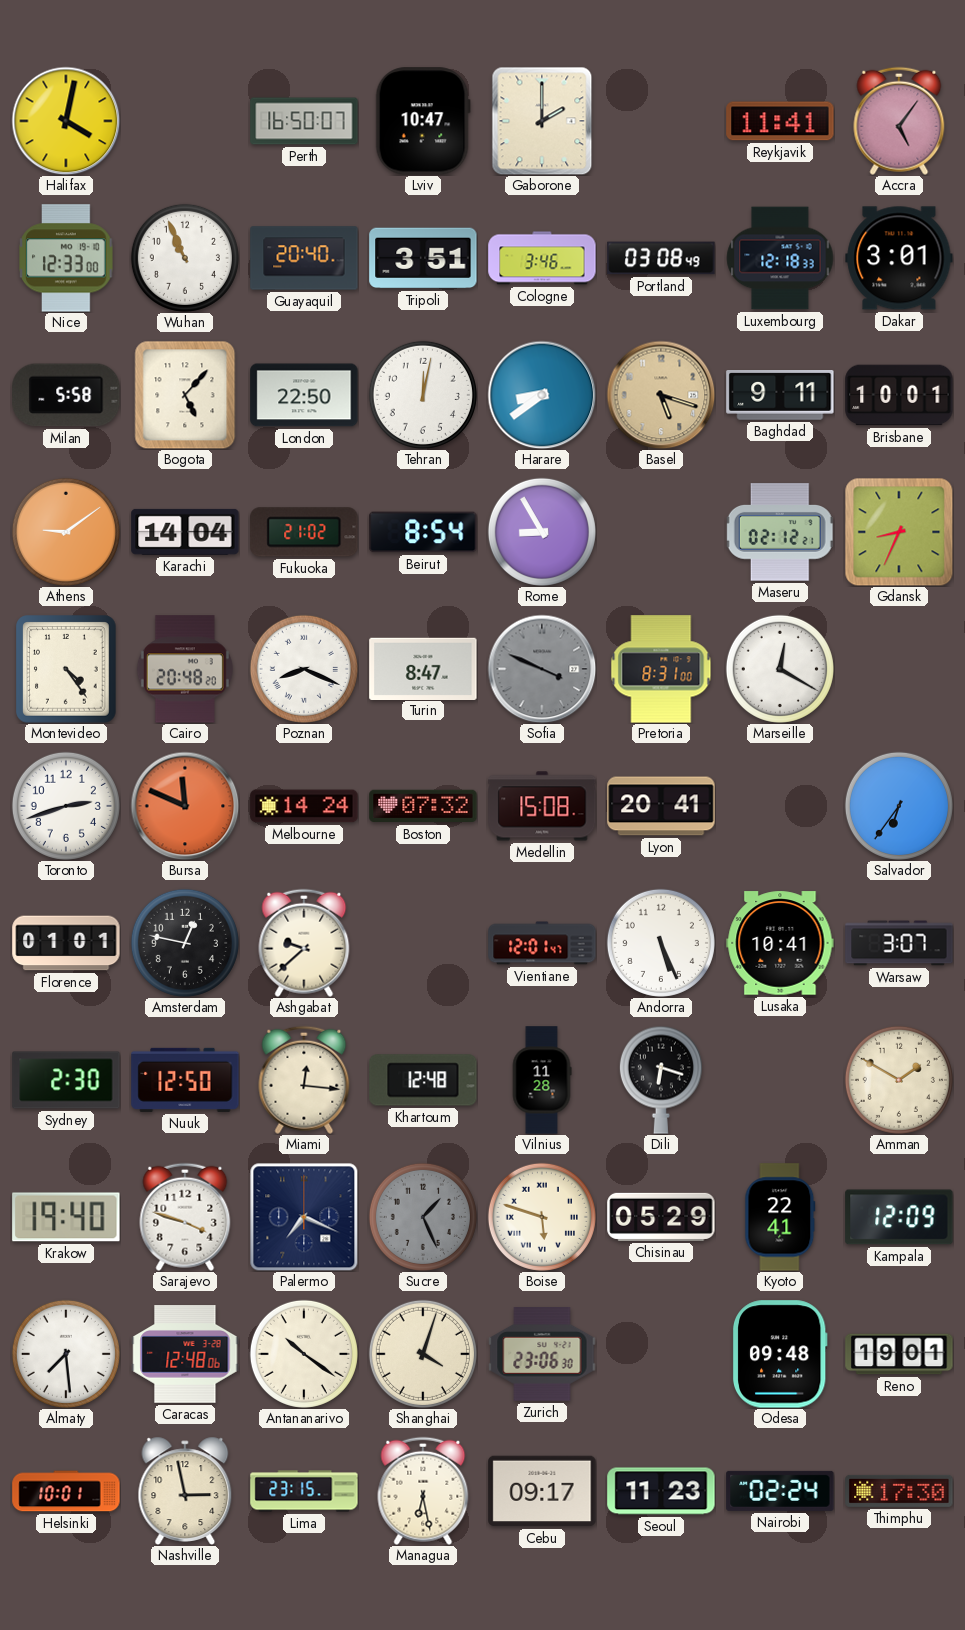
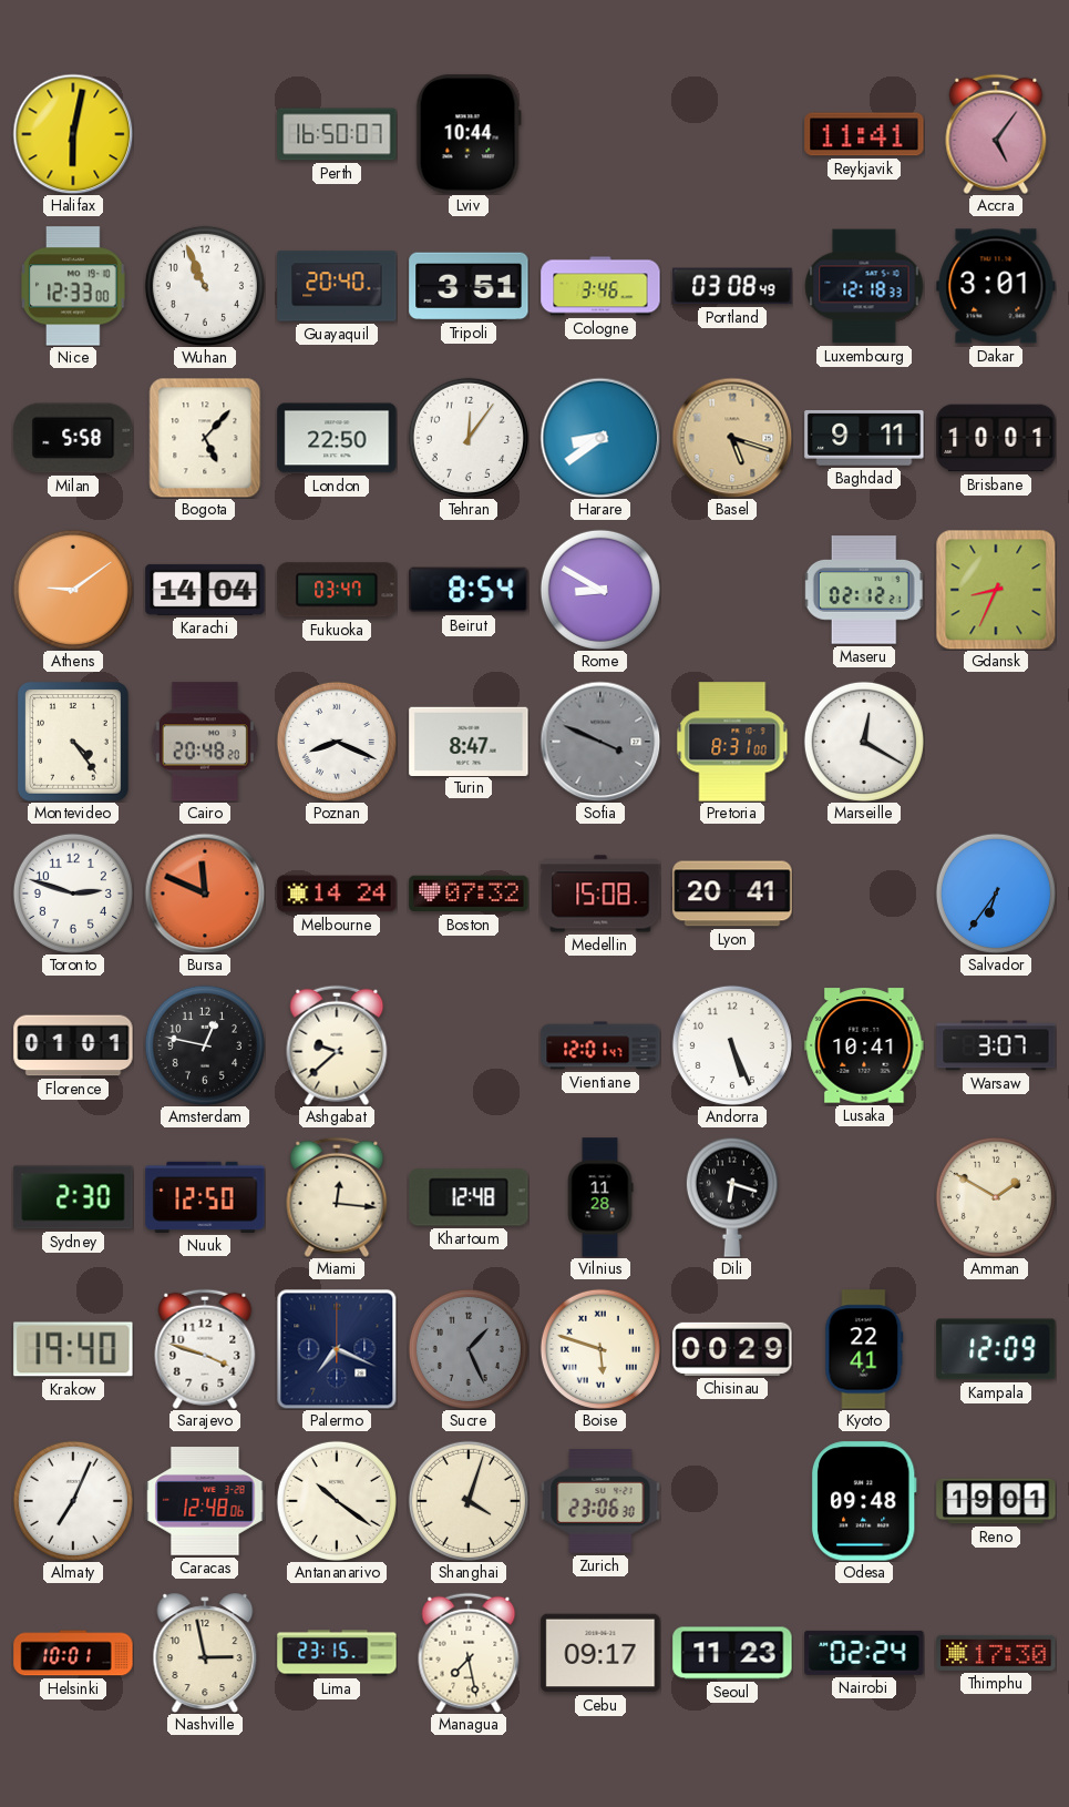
Halifax: 4:02 -> 6:02 (73, 134)
Lviv: 10:47 -> 10:44 (469, 134)
Gaborone: 2:00 -> none (542, 121)
Tehran: 12:02 -> 12:06 (469, 438)
Fukuoka: 21:02 -> 03:47 (337, 590)
Rome: 8:55 -> 8:50 (600, 590)
Toronto: 2:42 -> 2:48 (73, 894)
Chisinau: 05:29 -> 00:29 (732, 1349)
Almaty: 7:29 -> 7:04 (73, 1501)
Managua: 6:28 -> 7:28 (469, 1653)
